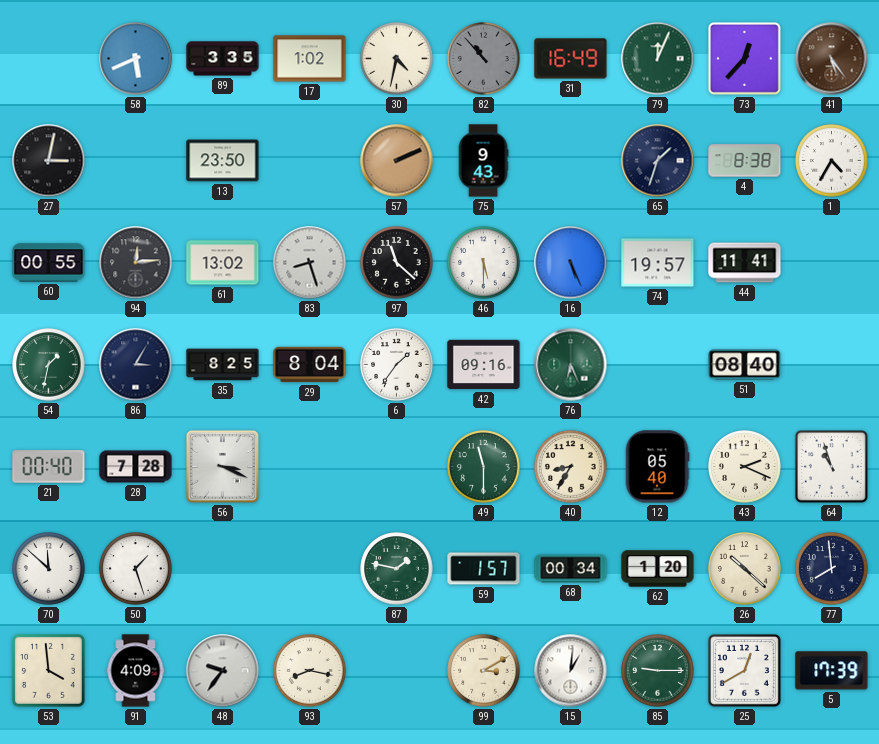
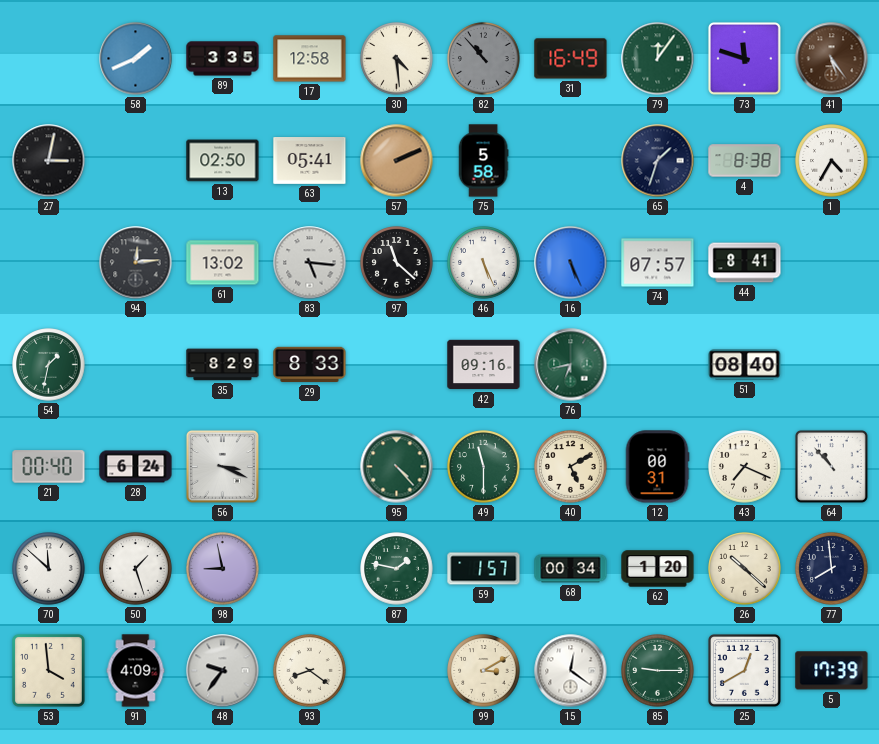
58: 5:41 -> 1:41 (136, 59)
17: 1:02 -> 12:58 (310, 59)
30: 4:32 -> 4:29 (397, 59)
79: 12:04 -> 12:06 (658, 59)
73: 12:37 -> 11:48 (744, 58)
13: 23:50 -> 02:50 (223, 161)
63: none -> 05:41 (310, 161)
75: 9:43 -> 5:58 (483, 161)
60: 00:55 -> none (49, 263)
83: 8:27 -> 5:16 (310, 263)
46: 5:30 -> 5:26 (484, 263)
74: 19:57 -> 07:57 (658, 263)
44: 11:41 -> 8:41 (745, 263)
86: 3:05 -> none (136, 365)
35: 8:25 -> 8:29 (223, 365)
29: 8:04 -> 8:33 (310, 365)
6: 1:36 -> none (397, 365)
76: 6:26 -> 6:43 (571, 365)
28: 7:28 -> 6:24 (136, 467)
95: none -> 4:23 (397, 467)
40: 8:35 -> 5:10 (571, 467)
12: 05:40 -> 00:31 (657, 467)
43: 2:19 -> 7:19 (745, 467)
64: 10:57 -> 10:53 (831, 466)
98: none -> 8:58 (223, 569)
93: 8:17 -> 8:21 (310, 671)
15: 1:01 -> 12:21 (571, 671)
